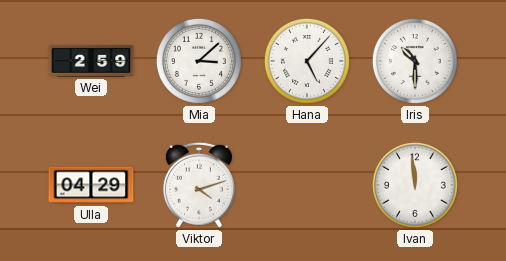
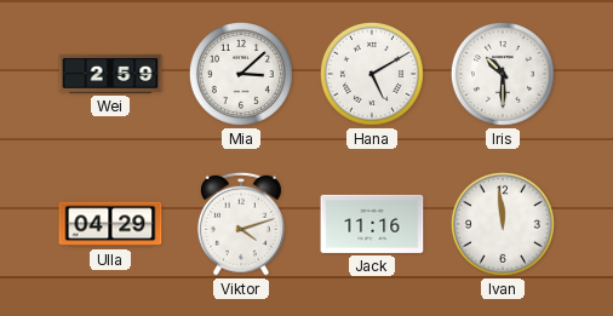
Hana: 5:07 -> 5:10 (372, 74)
Jack: none -> 11:16 (372, 224)
